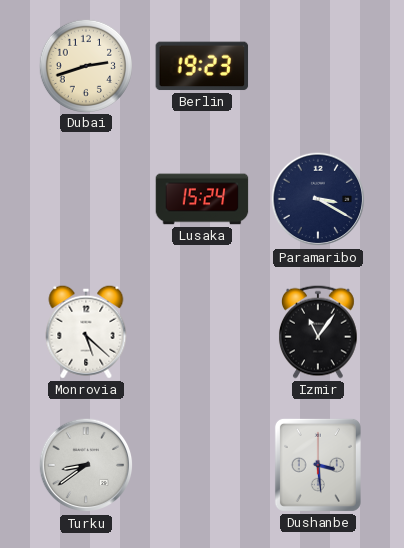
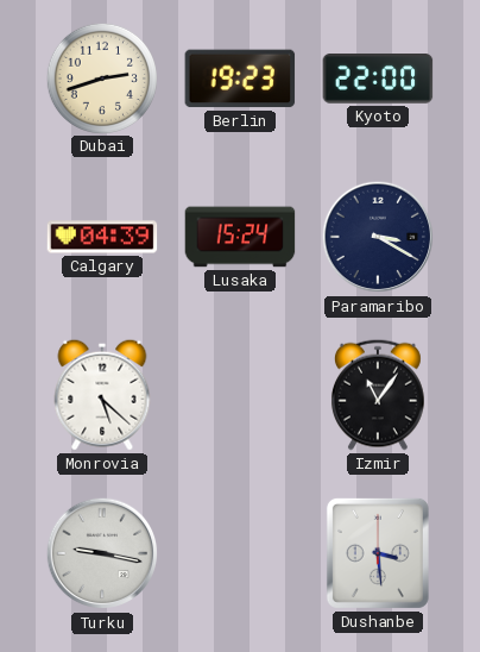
Kyoto: none -> 22:00 (378, 80)
Calgary: none -> 04:39 (102, 237)
Turku: 8:39 -> 9:17 (102, 553)
